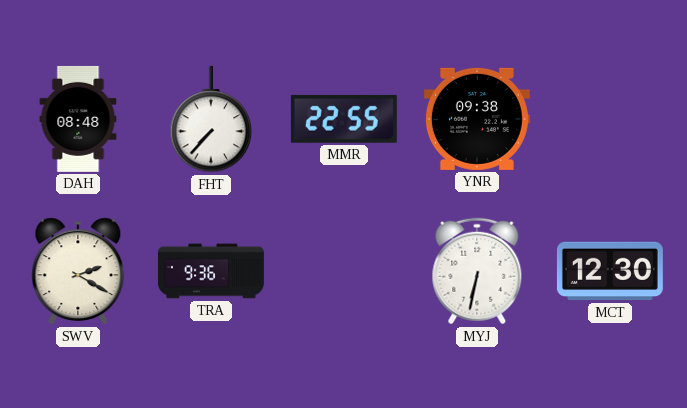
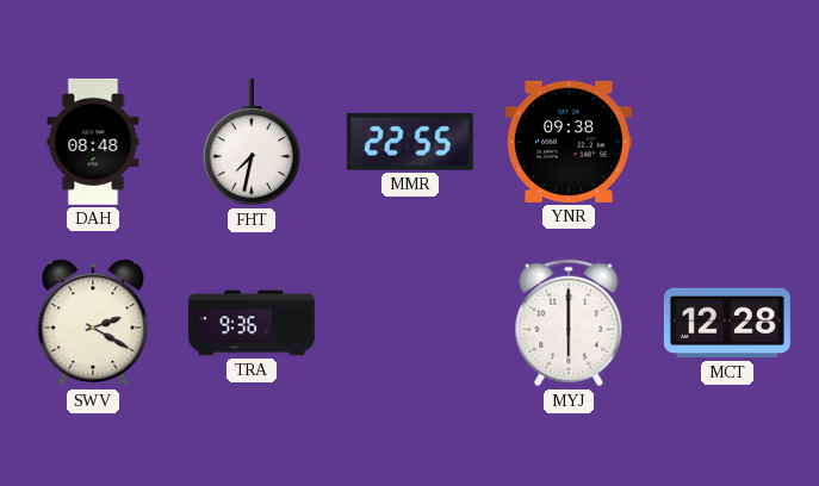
FHT: 7:37 -> 7:32 (252, 142)
MYJ: 6:32 -> 6:00 (569, 323)
MCT: 12:30 -> 12:28 (727, 323)
